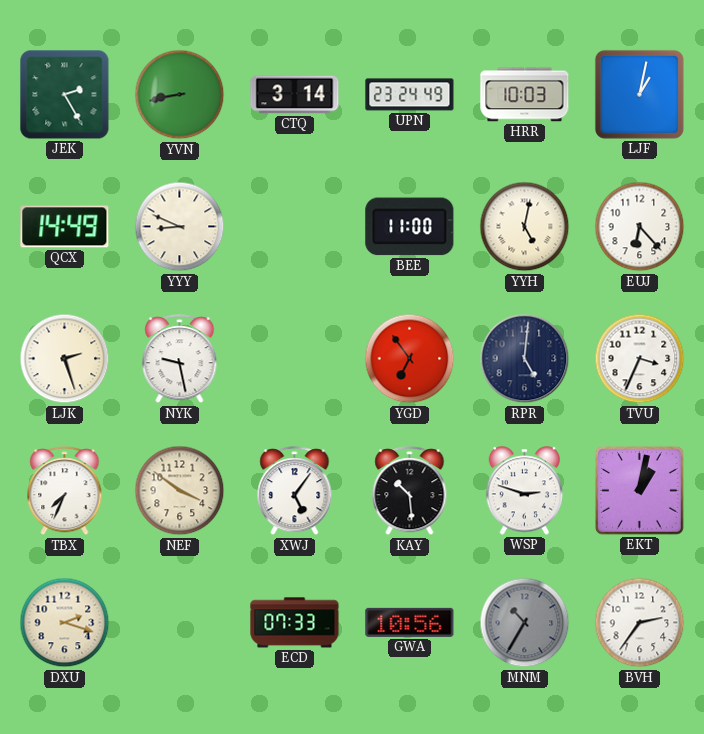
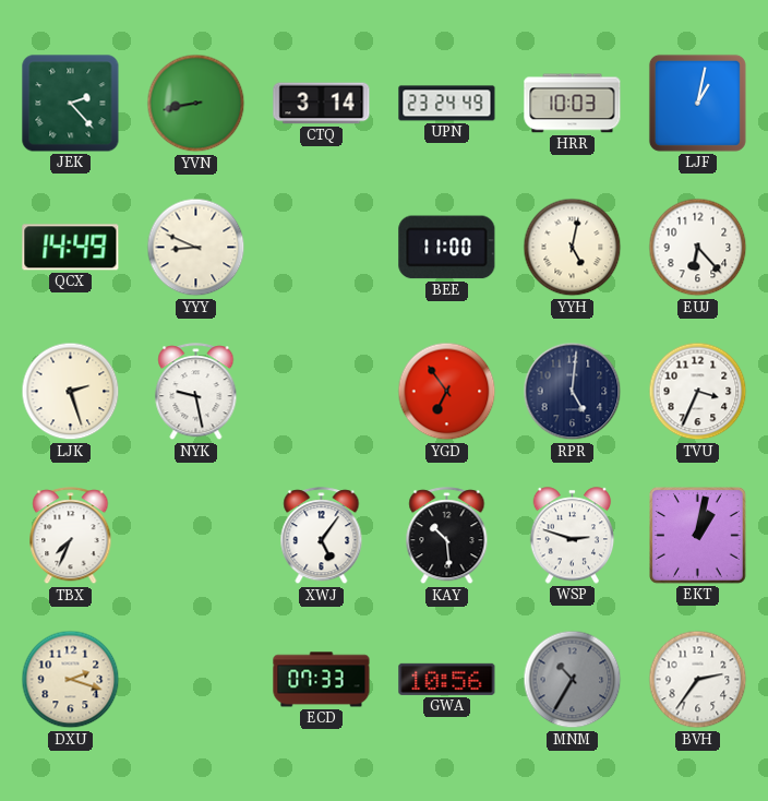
JEK: 2:25 -> 2:23 (71, 104)
NEF: 3:51 -> none (180, 491)
